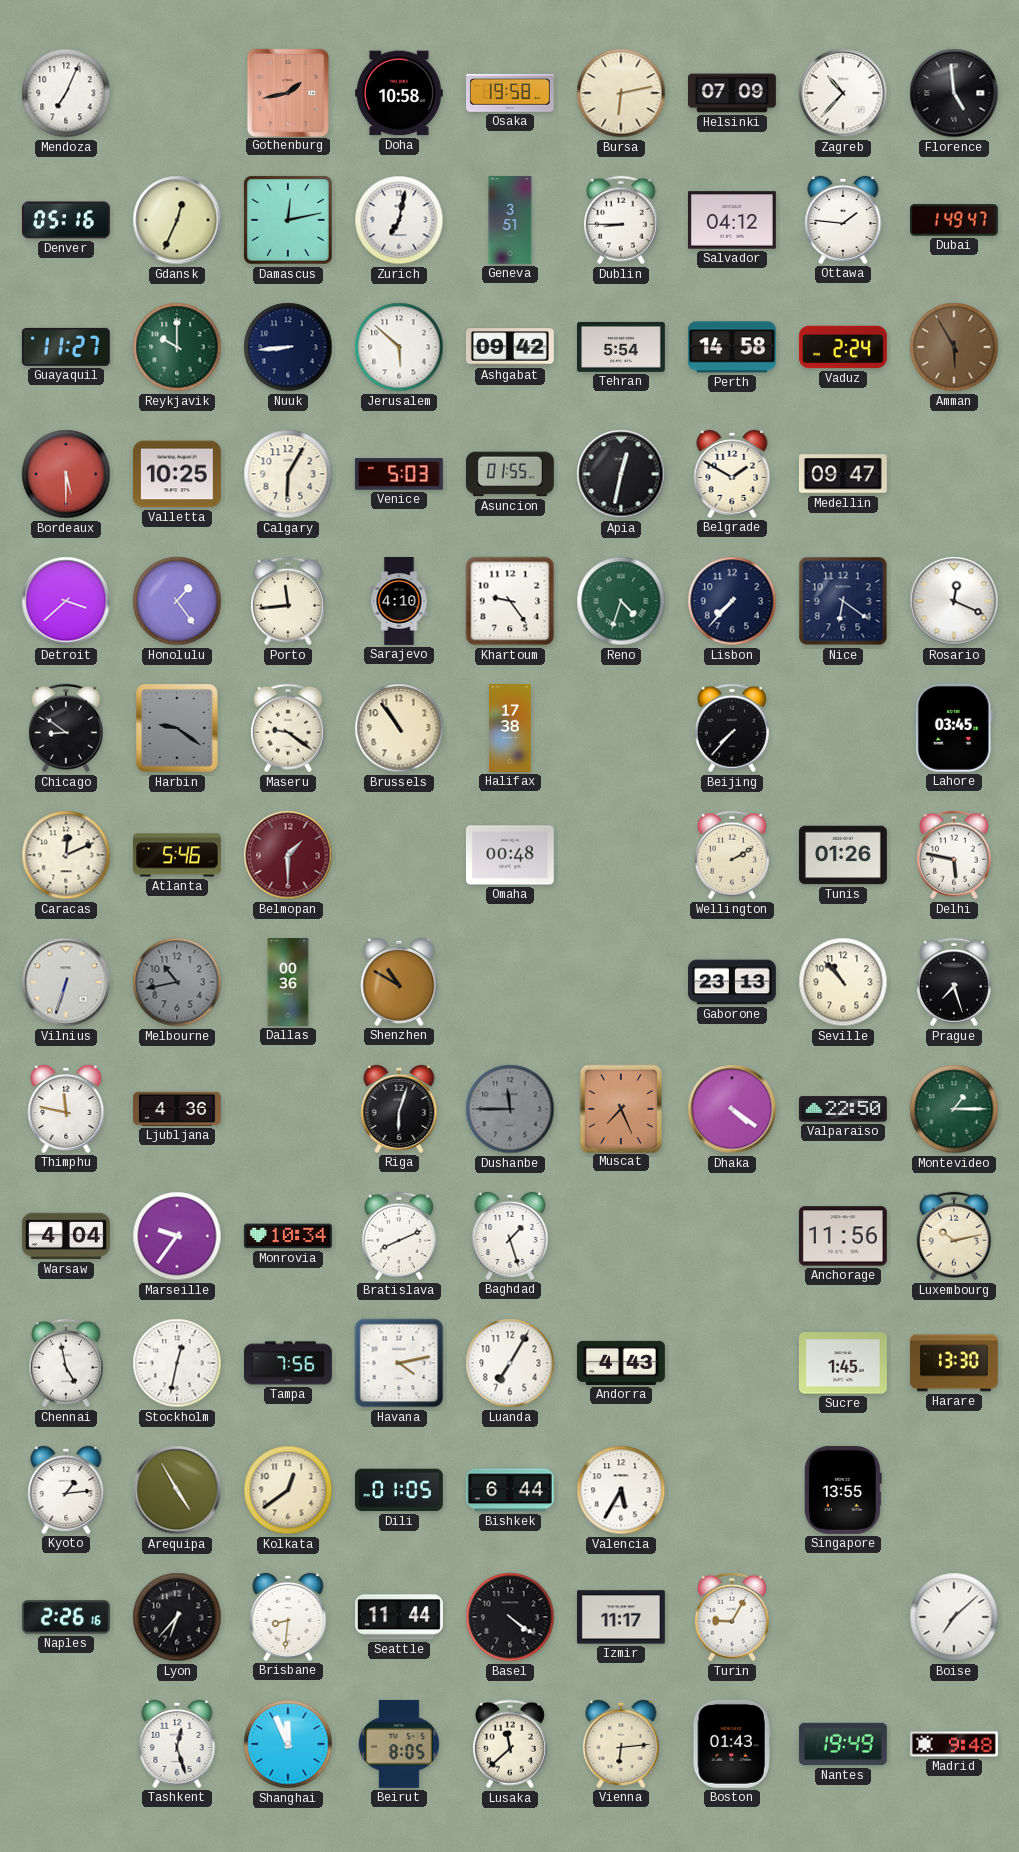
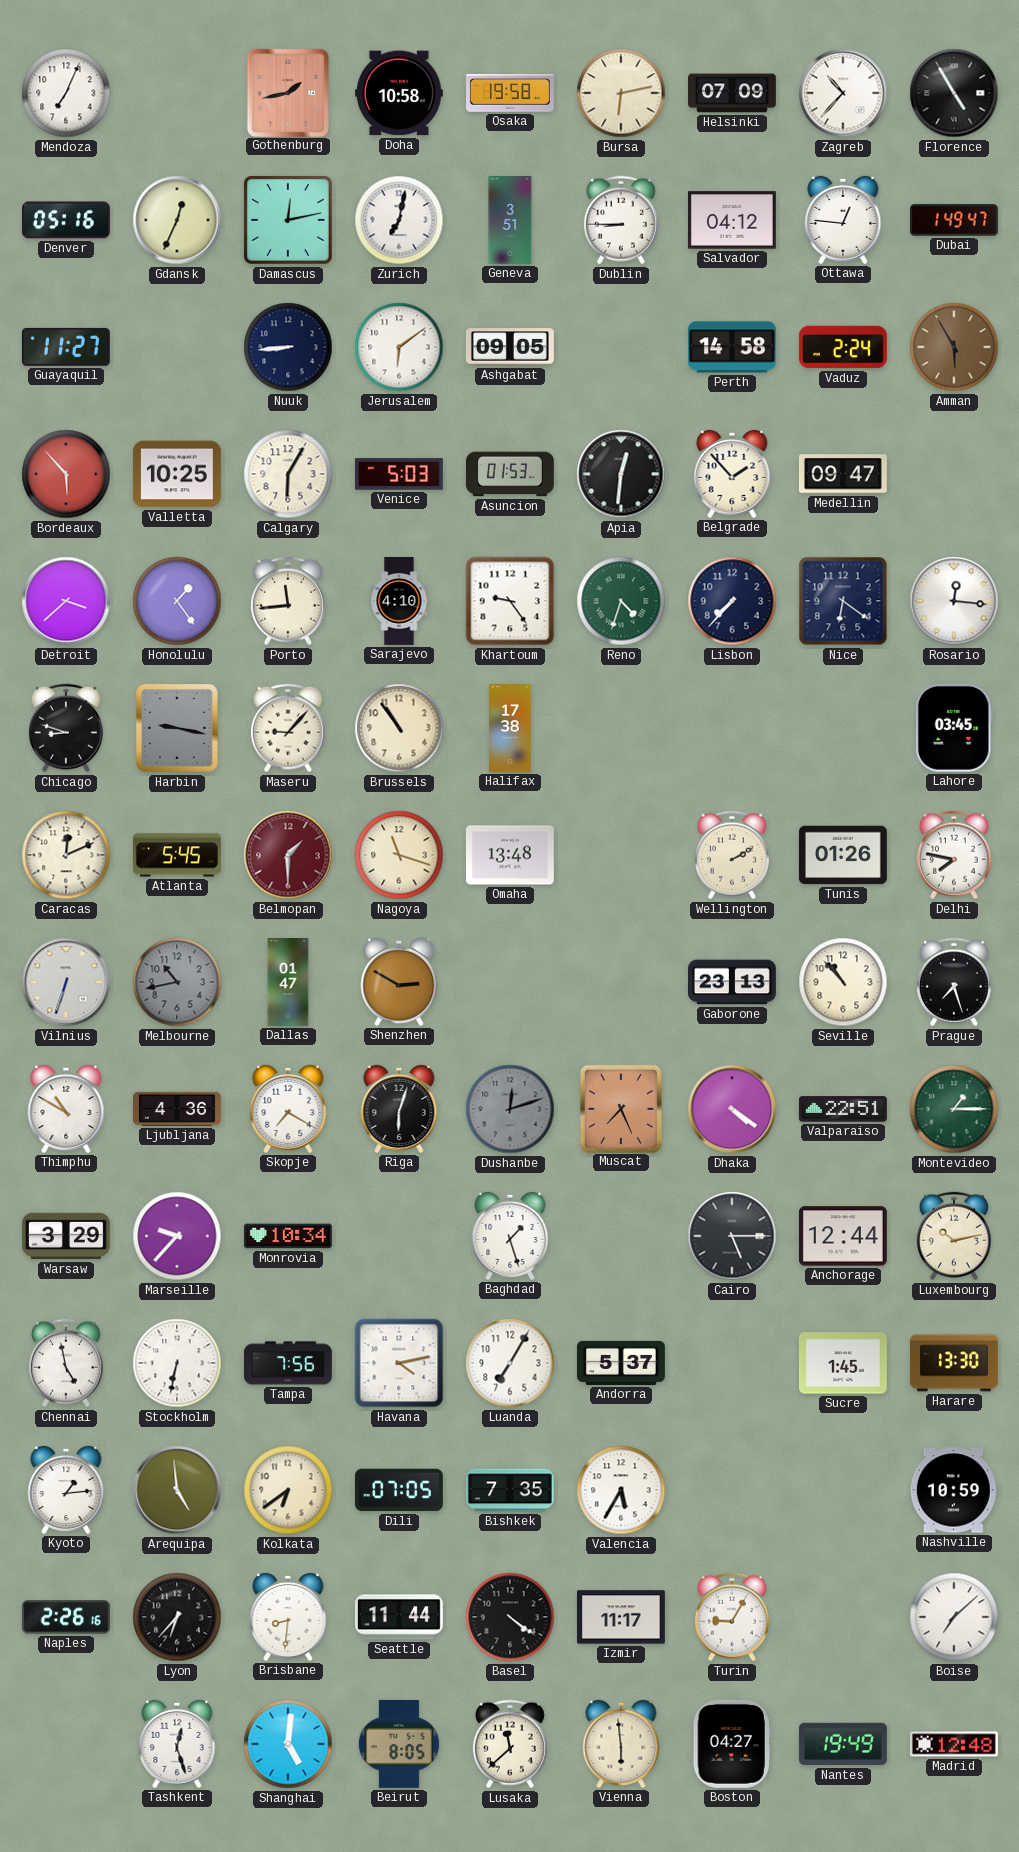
Florence: 4:59 -> 4:55 (954, 93)
Ottawa: 1:46 -> 12:46 (843, 220)
Reykjavik: 10:00 -> none (177, 347)
Jerusalem: 5:52 -> 6:09 (399, 347)
Ashgabat: 09:42 -> 09:05 (510, 347)
Tehran: 5:54 -> none (621, 347)
Bordeaux: 5:30 -> 5:53 (66, 474)
Asuncion: 01:55 -> 01:53 (510, 474)
Apia: 12:32 -> 12:31 (621, 474)
Belgrade: 1:50 -> 1:53 (732, 474)
Rosario: 12:19 -> 12:16 (954, 601)
Chicago: 8:51 -> 8:48 (66, 728)
Harbin: 9:21 -> 9:17 (177, 728)
Maseru: 9:21 -> 9:07 (288, 728)
Beijing: 7:37 -> none (732, 728)
Atlanta: 5:46 -> 5:45 (177, 855)
Nagoya: none -> 11:18 (399, 855)
Omaha: 00:48 -> 13:48 (510, 855)
Delhi: 5:47 -> 7:47 (954, 855)
Dallas: 00:36 -> 01:47 (288, 983)
Shenzhen: 10:50 -> 2:50 (399, 982)
Thimphu: 11:47 -> 10:50 (66, 1109)
Skopje: none -> 7:20 (288, 1109)
Dushanbe: 11:45 -> 12:12 (510, 1109)
Valparaiso: 22:50 -> 22:51 (843, 1109)
Warsaw: 4:04 -> 3:29 (66, 1236)
Marseille: 9:36 -> 9:37 (177, 1236)
Bratislava: 8:11 -> none (399, 1236)
Cairo: none -> 5:15 (732, 1236)
Anchorage: 11:56 -> 12:44 (843, 1236)
Stockholm: 12:32 -> 6:32 (177, 1363)
Andorra: 4:43 -> 5:37 (621, 1363)
Arequipa: 4:55 -> 4:59 (177, 1490)
Kolkata: 12:39 -> 6:39 (288, 1490)
Dili: 01:05 -> 07:05 (399, 1490)
Bishkek: 6:44 -> 7:35 (510, 1490)
Singapore: 13:55 -> none (843, 1490)
Nashville: none -> 10:59 (954, 1490)
Shanghai: 11:56 -> 5:01 (288, 1744)
Vienna: 6:14 -> 5:59 (621, 1744)
Boston: 01:43 -> 04:27 (732, 1744)
Madrid: 9:48 -> 12:48 (955, 1744)
